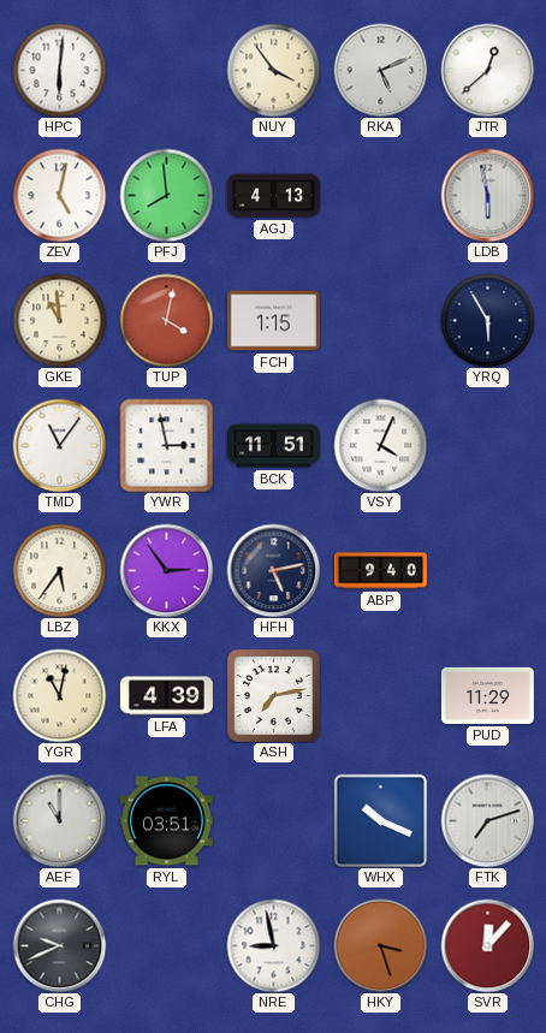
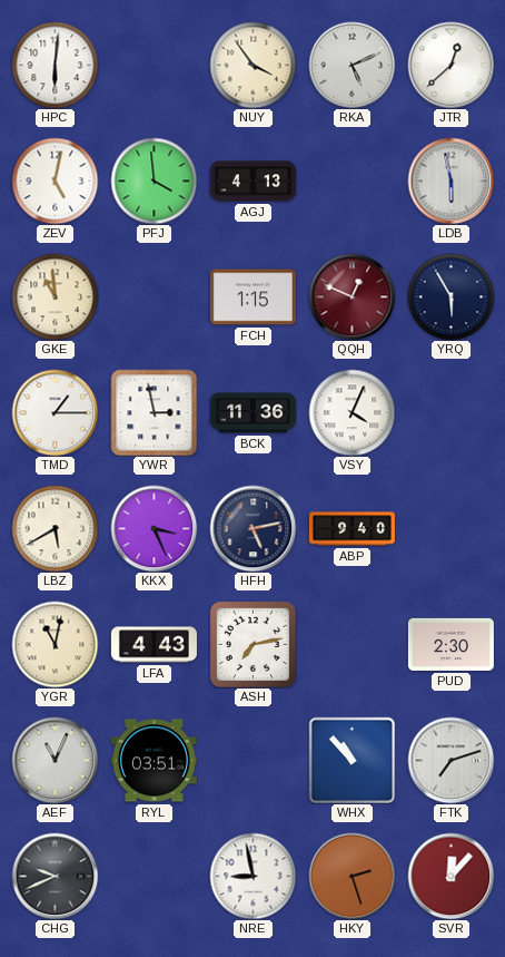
PFJ: 7:59 -> 3:59 (154, 180)
TUP: 4:02 -> none (166, 320)
QQH: none -> 12:49 (351, 296)
TMD: 11:06 -> 1:15 (55, 412)
BCK: 11:51 -> 11:36 (253, 413)
LBZ: 5:36 -> 5:40 (55, 528)
KKX: 2:54 -> 3:26 (154, 528)
LFA: 4:39 -> 4:43 (154, 645)
PUD: 11:29 -> 2:30 (450, 644)
AEF: 11:00 -> 11:04 (55, 760)
WHX: 10:19 -> 10:53 (351, 760)
HKY: 3:27 -> 2:27 (351, 876)
